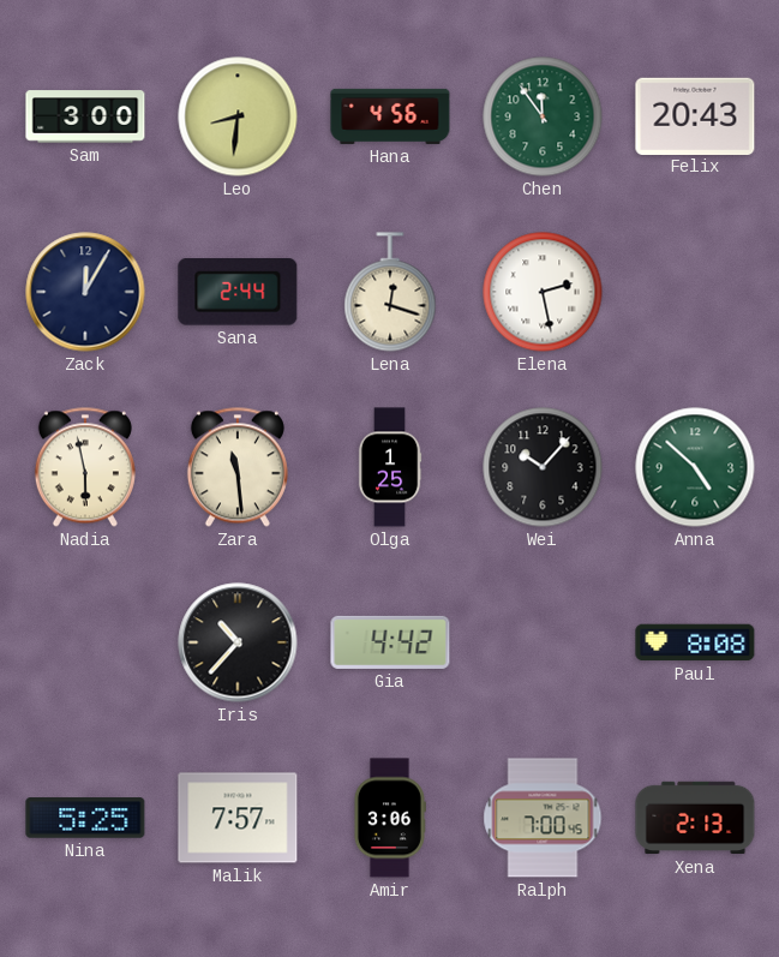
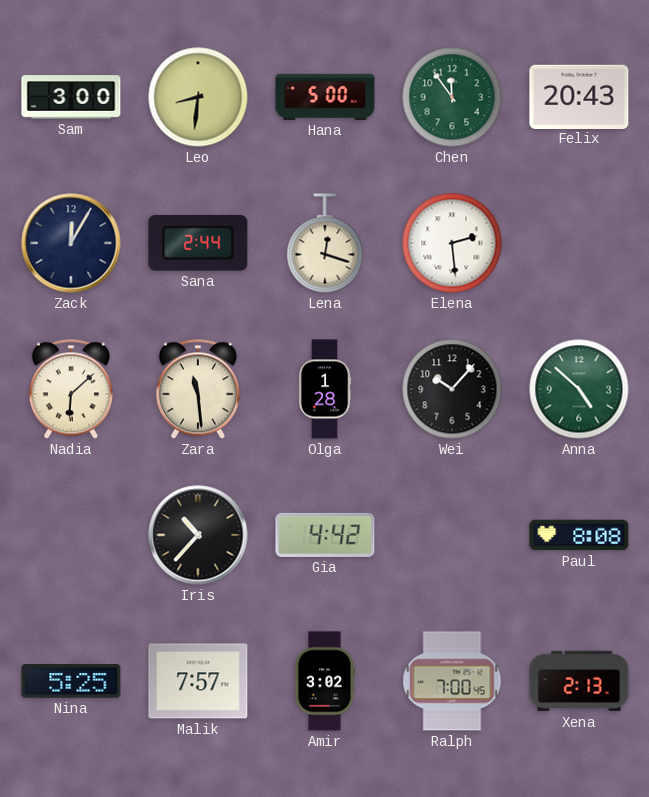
Hana: 4:56 -> 5:00 (325, 97)
Elena: 2:28 -> 2:29 (452, 243)
Nadia: 5:58 -> 6:08 (71, 389)
Olga: 1:25 -> 1:28 (325, 389)
Amir: 3:06 -> 3:02 (324, 681)
